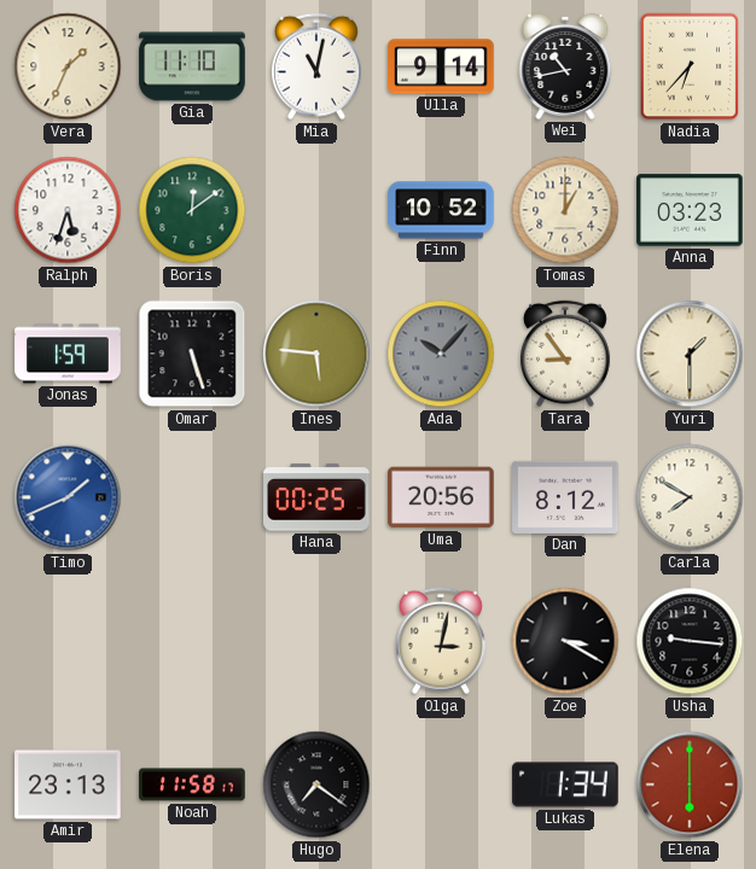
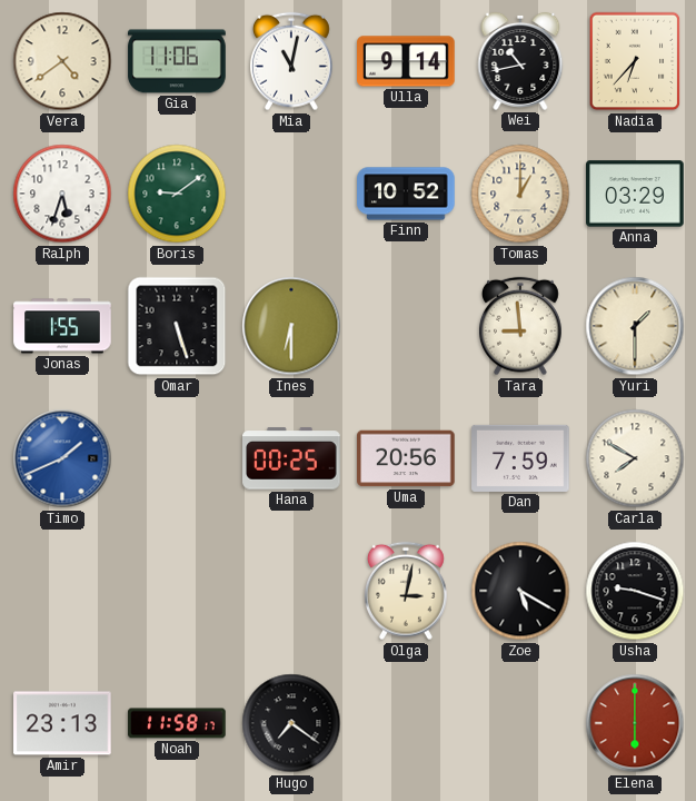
Vera: 1:34 -> 4:39 (62, 61)
Gia: 11:10 -> 11:06 (177, 61)
Boris: 12:09 -> 9:09 (177, 194)
Anna: 03:23 -> 03:29 (635, 194)
Jonas: 1:59 -> 1:55 (62, 326)
Ines: 5:46 -> 6:30 (291, 326)
Ada: 10:07 -> none (441, 354)
Tara: 8:54 -> 8:59 (521, 326)
Dan: 8:12 -> 7:59 (520, 458)
Zoe: 3:20 -> 5:20 (520, 591)
Usha: 9:16 -> 9:18 (635, 591)
Lukas: 1:34 -> none (565, 785)
